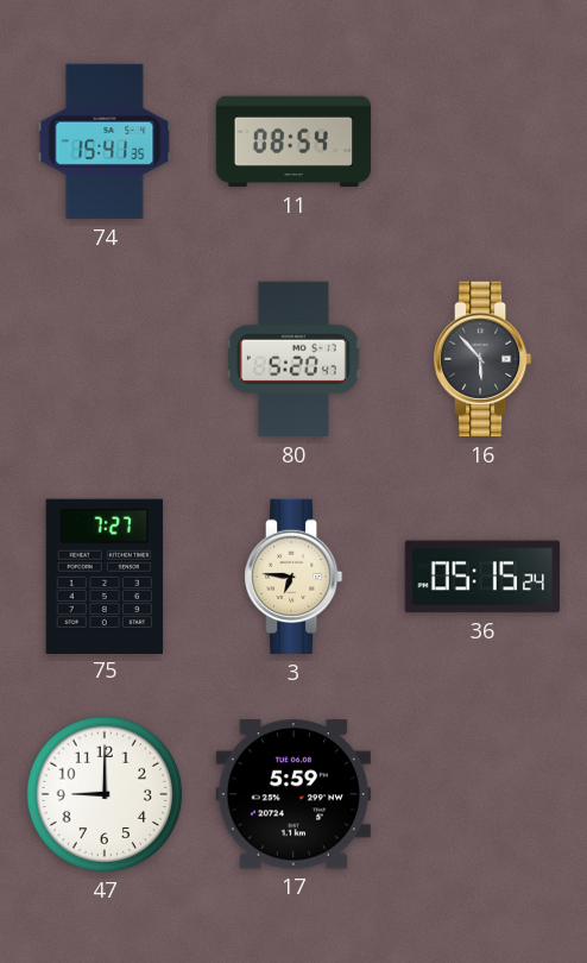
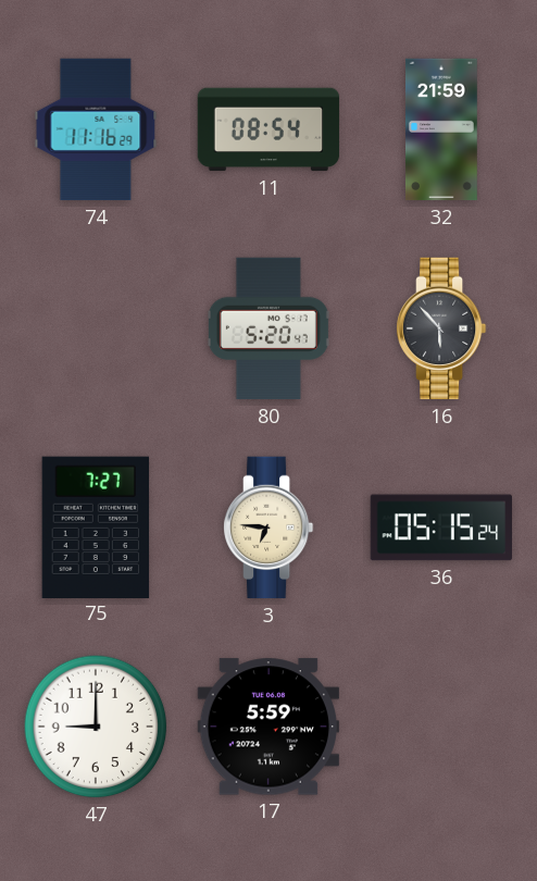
74: 15:41 -> 11:16 (96, 129)
32: none -> 21:59 (442, 129)
